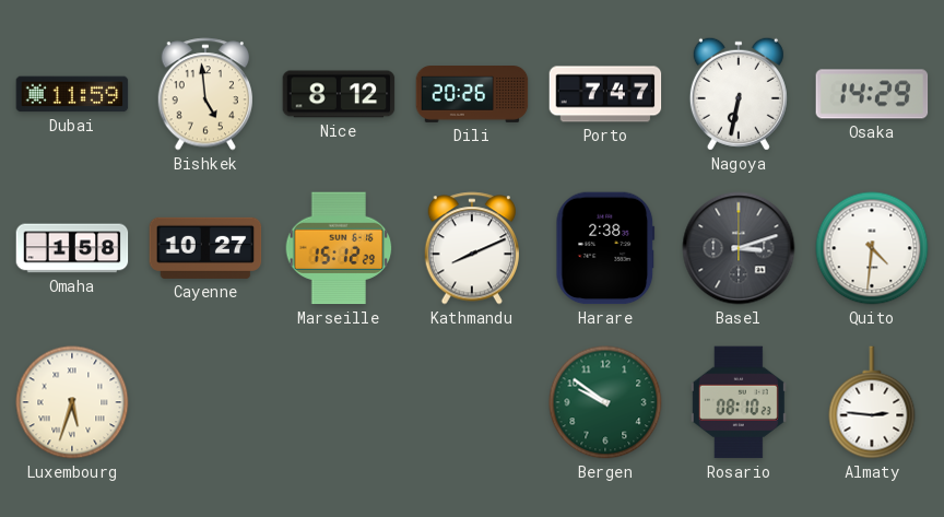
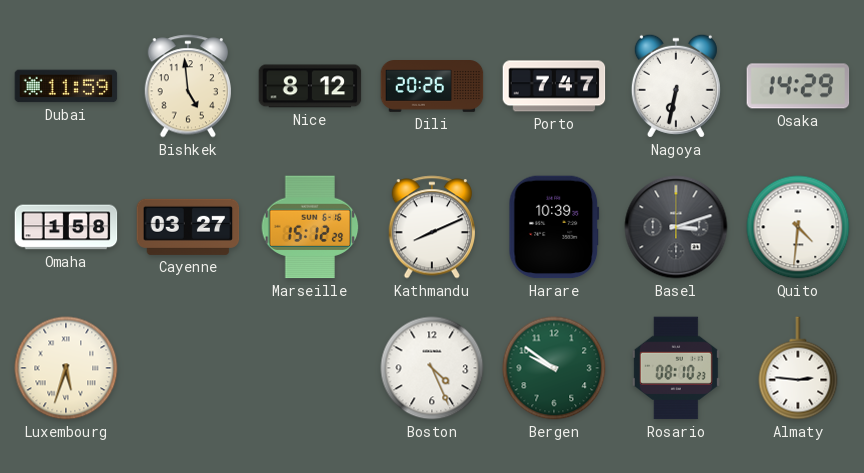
Cayenne: 10:27 -> 03:27 (188, 227)
Harare: 2:38 -> 10:39 (554, 227)
Boston: none -> 4:26 (432, 368)
